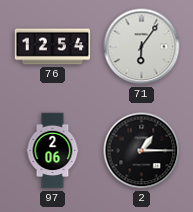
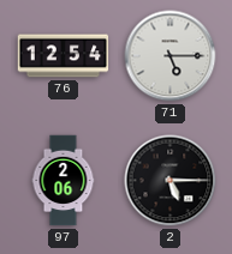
71: 6:06 -> 5:15 (171, 56)
2: 1:15 -> 5:15 (171, 181)
